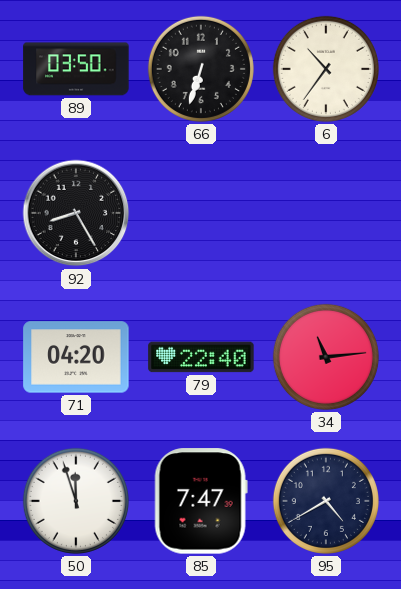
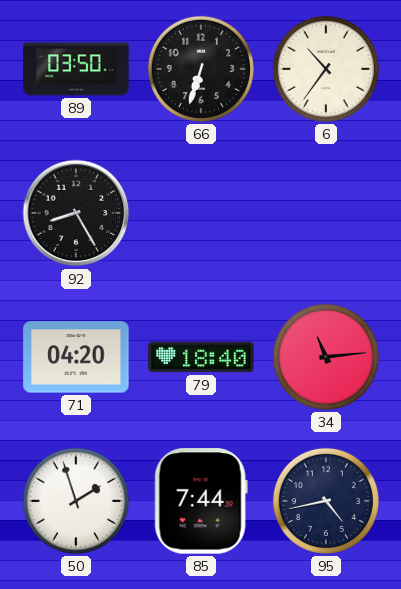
79: 22:40 -> 18:40 (201, 357)
50: 11:57 -> 1:57 (76, 501)
85: 7:47 -> 7:44 (201, 501)
95: 4:40 -> 4:43 (326, 501)
